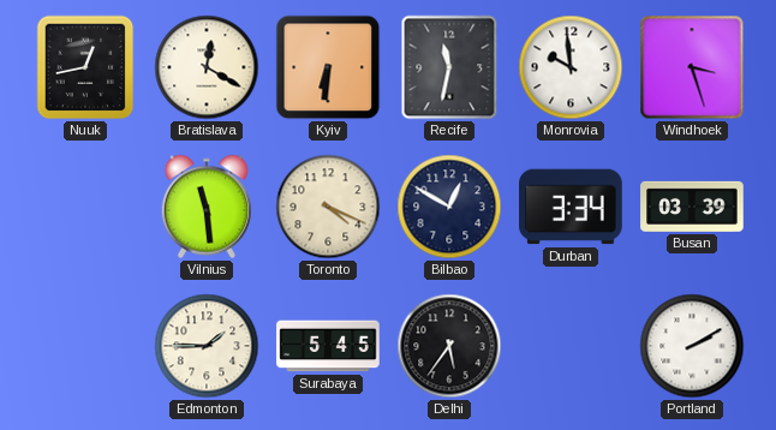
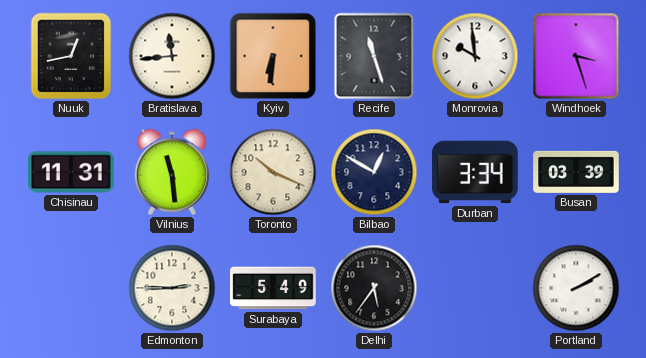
Bratislava: 12:20 -> 11:44 (172, 56)
Recife: 11:32 -> 11:27 (374, 56)
Chisinau: none -> 11:31 (71, 172)
Toronto: 4:19 -> 10:19 (273, 172)
Edmonton: 1:45 -> 2:45 (172, 288)
Surabaya: 5:45 -> 5:49 (273, 288)
